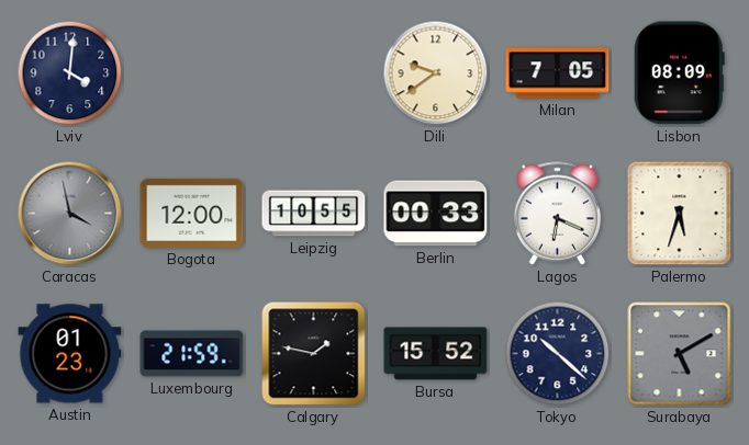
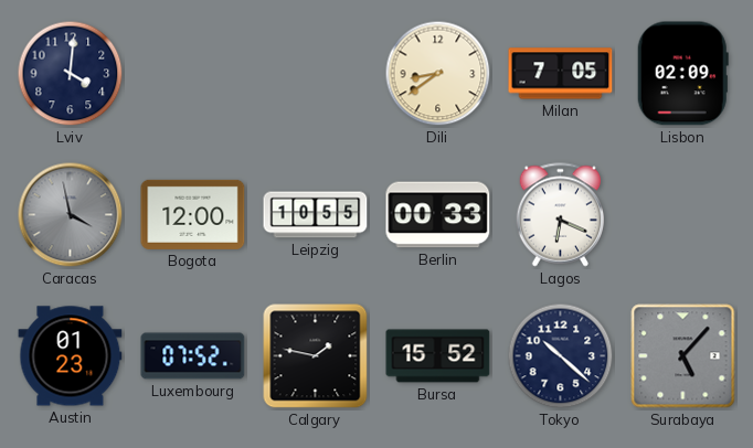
Dili: 9:39 -> 8:39 (438, 74)
Lisbon: 08:09 -> 02:09 (682, 74)
Palermo: 5:33 -> none (680, 214)
Luxembourg: 21:59 -> 07:52 (193, 356)
Surabaya: 5:10 -> 5:07 (683, 356)
